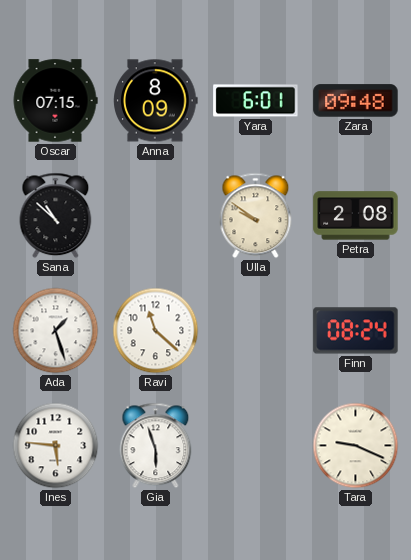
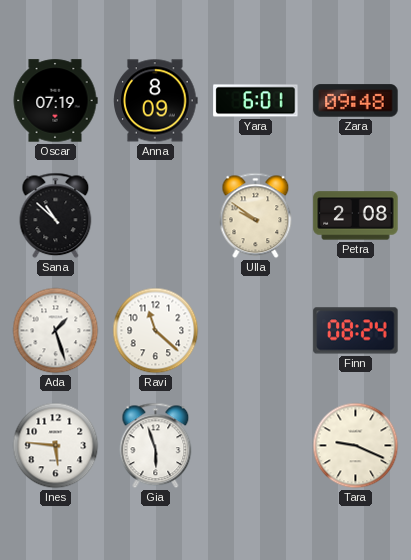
Oscar: 07:15 -> 07:19 (55, 101)
